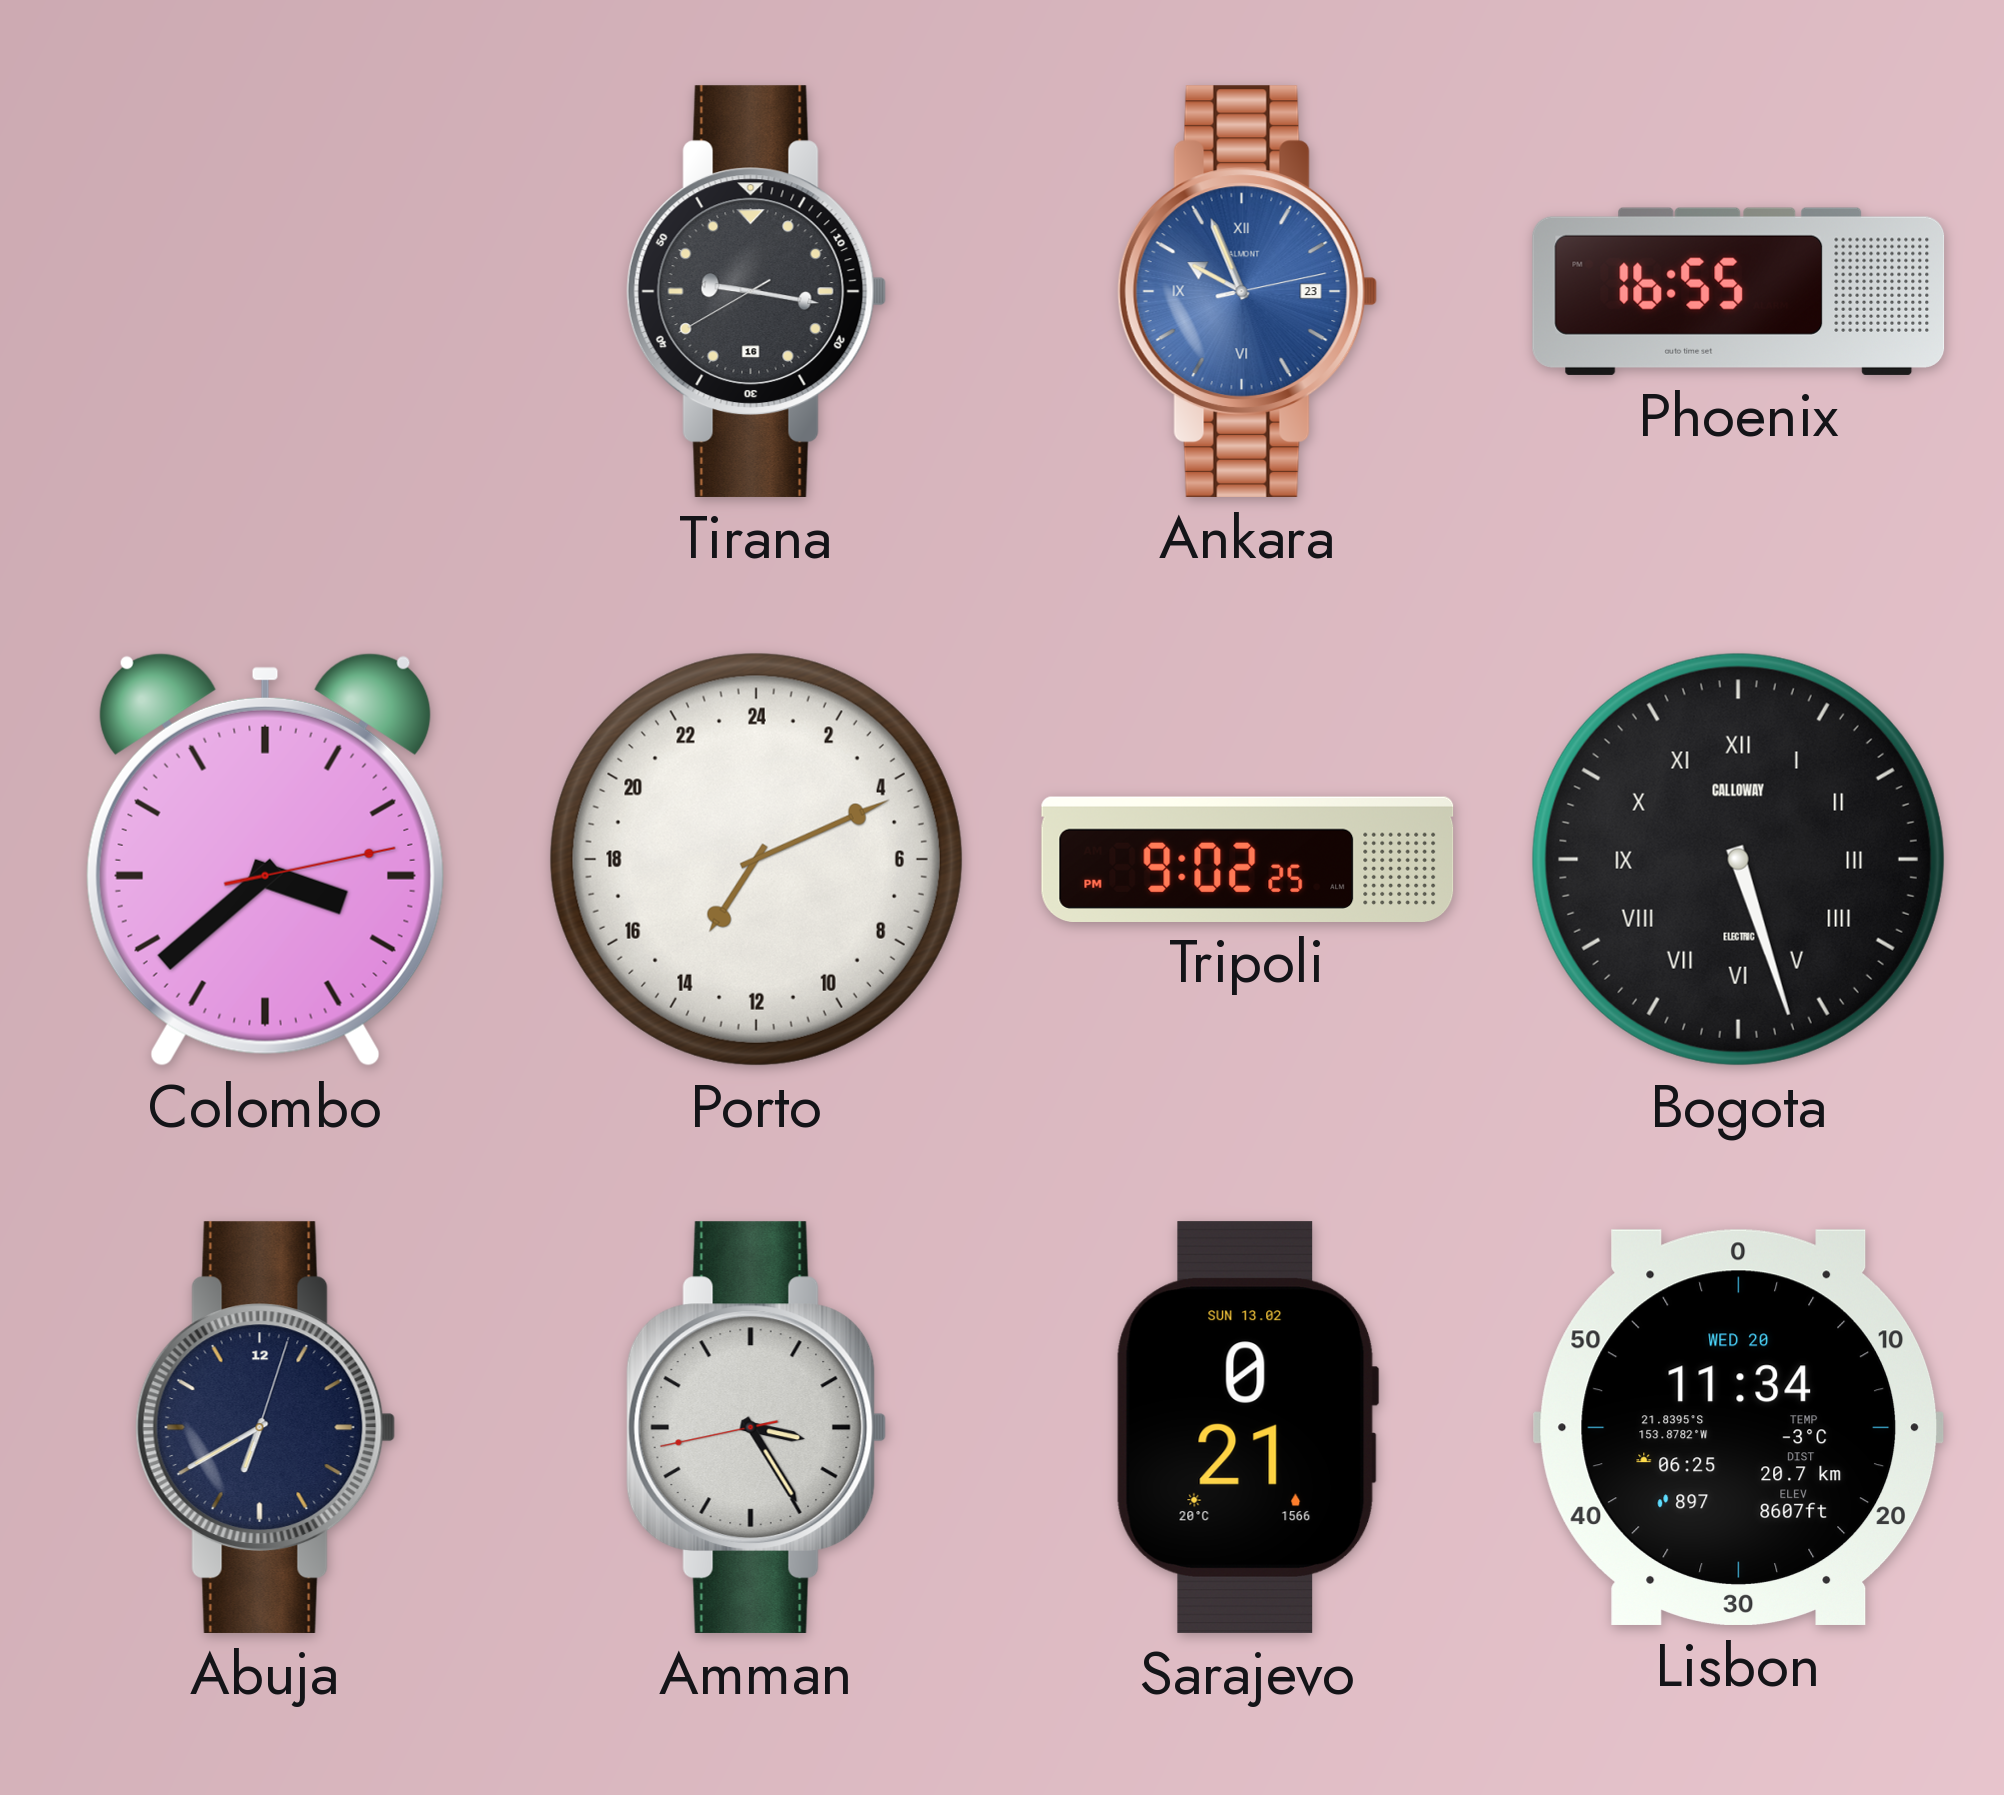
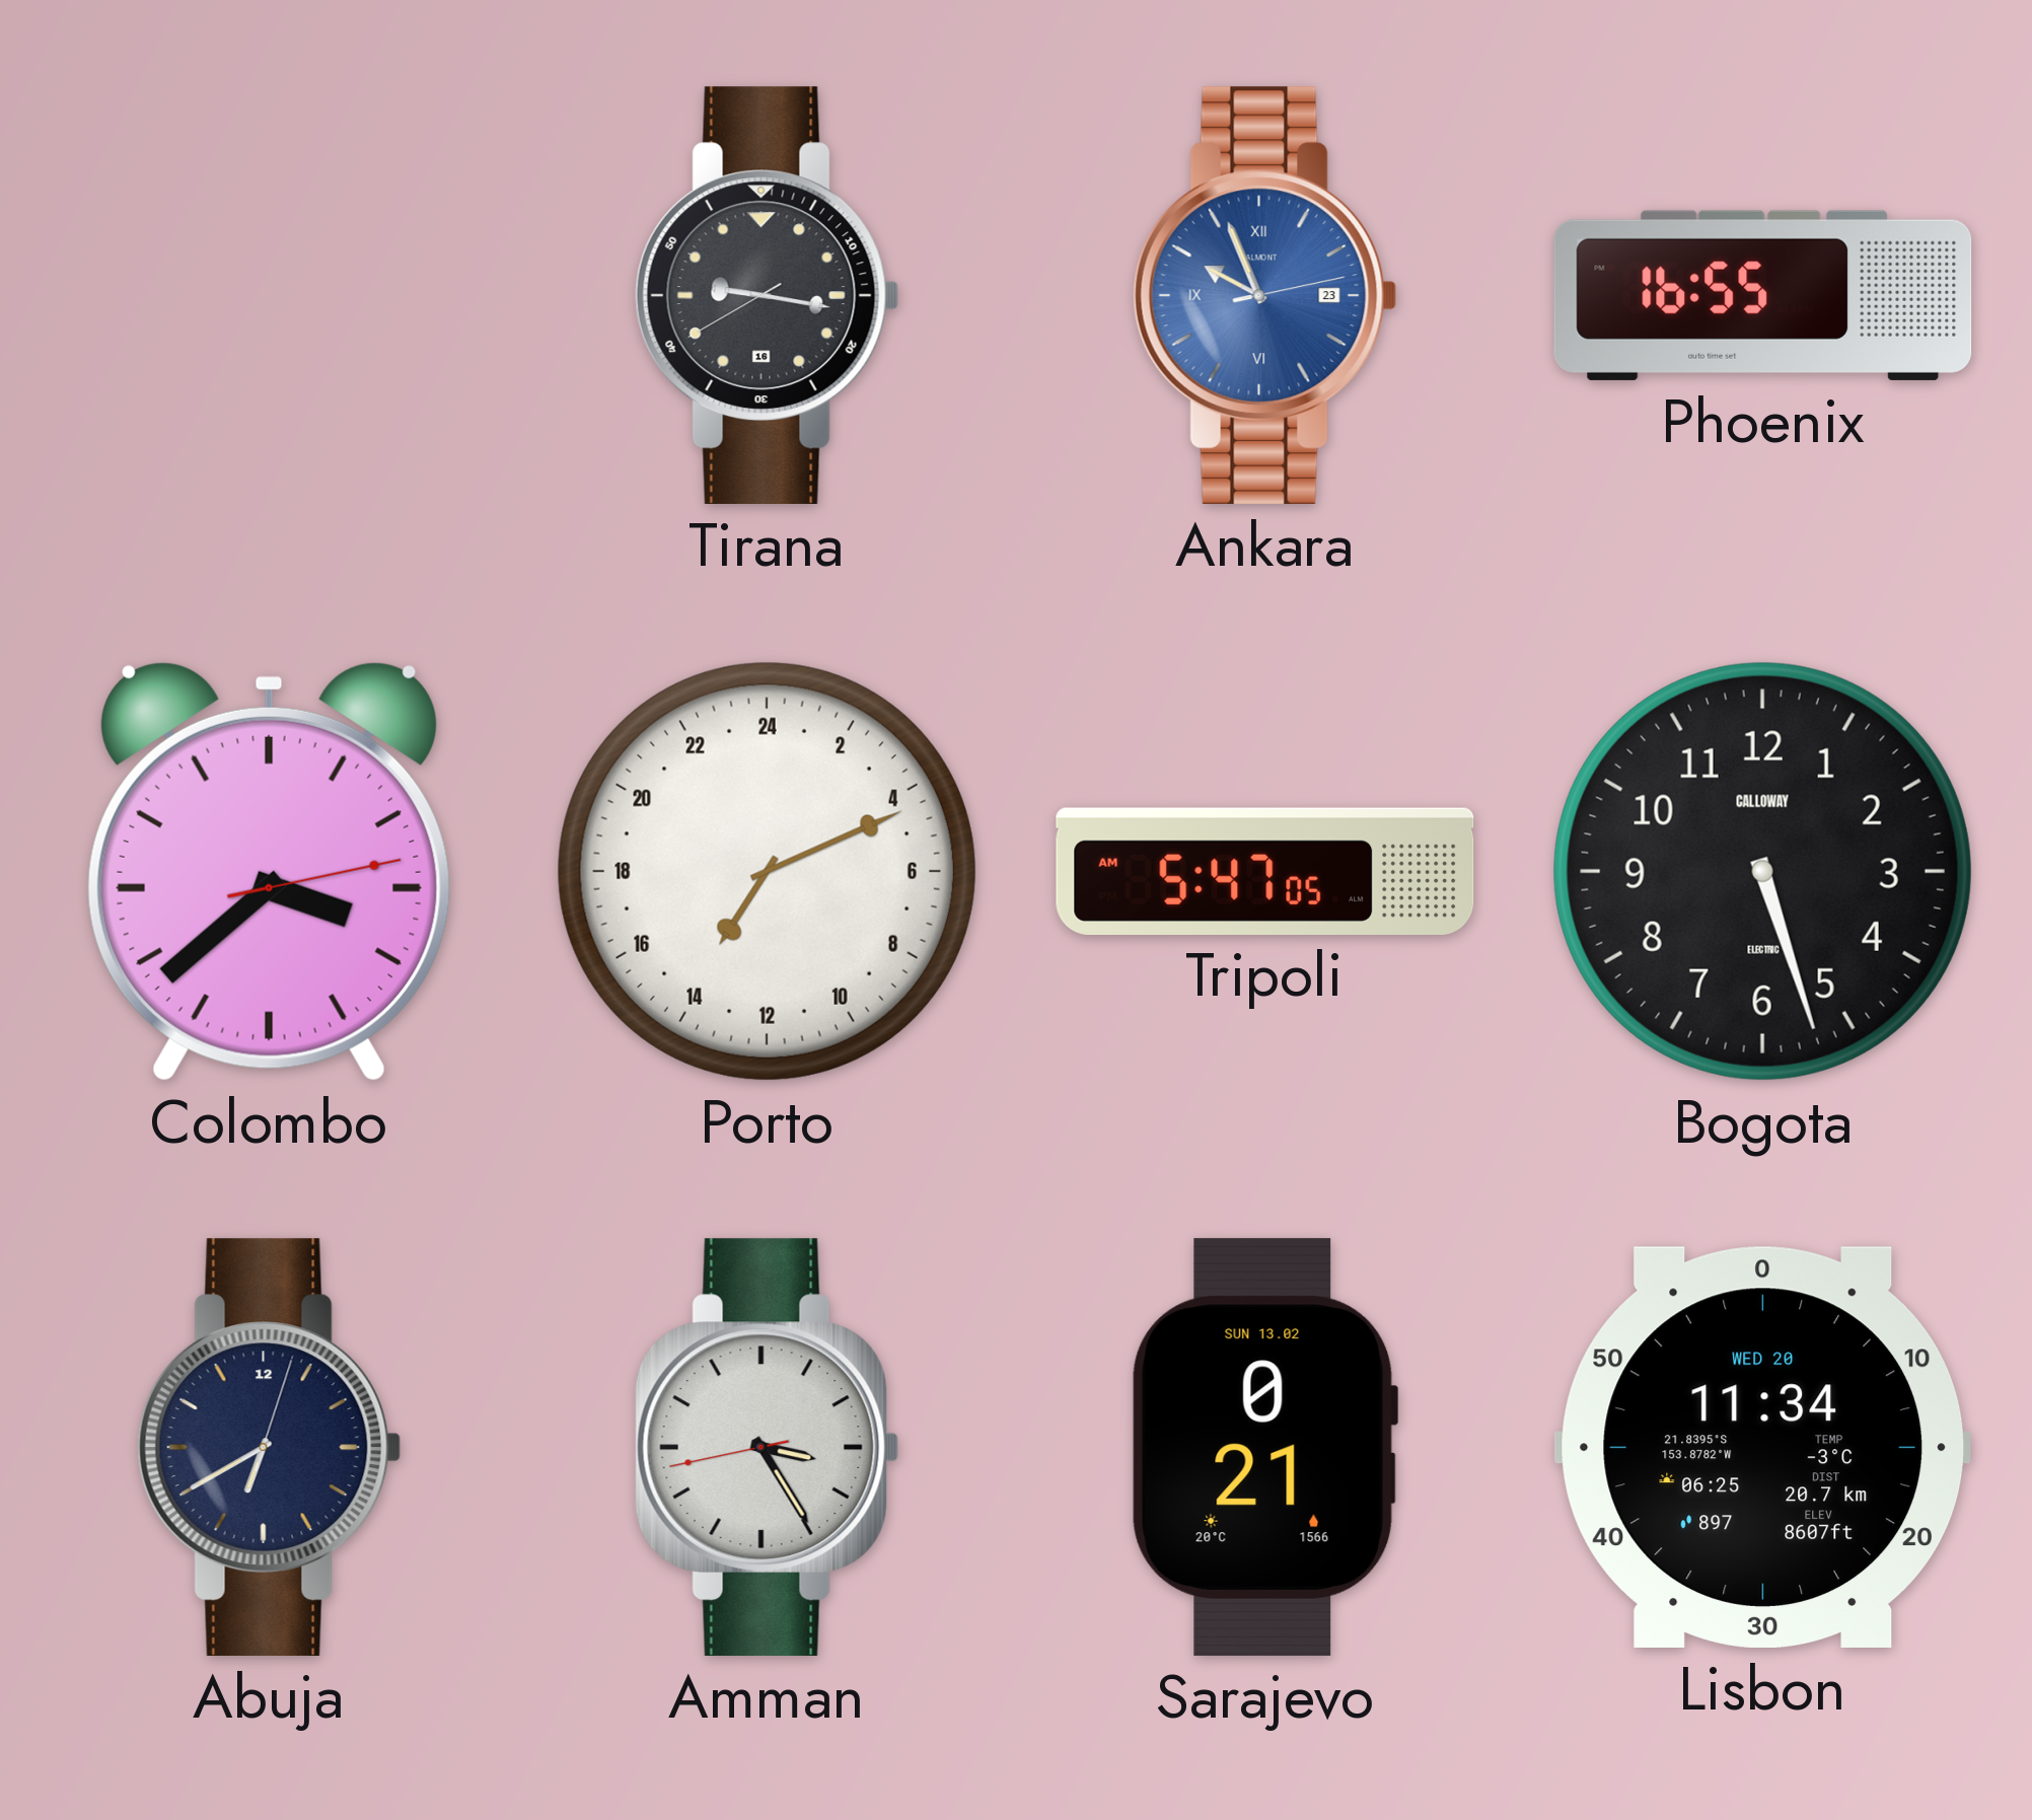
Tripoli: 9:02 -> 5:47 (1265, 871)
Bogota numerals: Roman -> Arabic (1762, 871)
